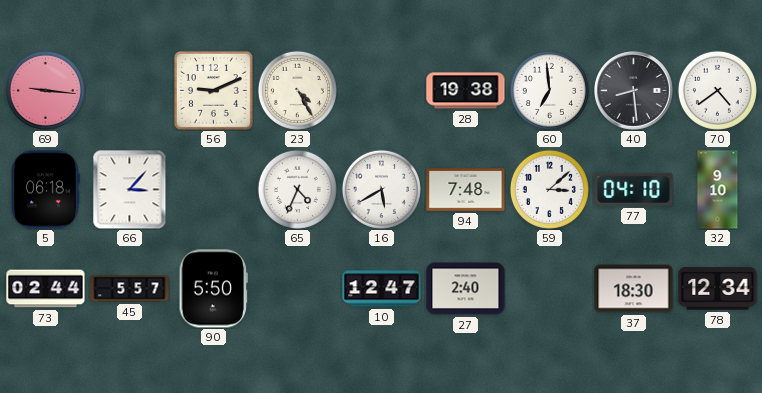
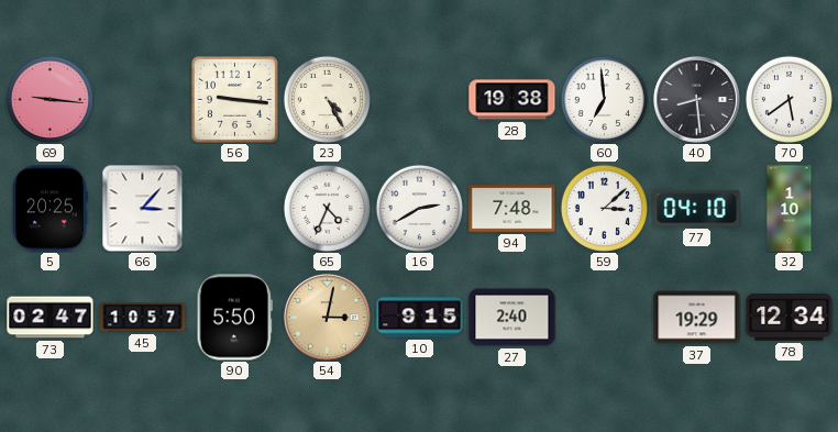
56: 9:11 -> 9:16 (234, 99)
70: 4:39 -> 5:39 (789, 99)
5: 06:18 -> 20:25 (49, 209)
16: 5:40 -> 2:40 (419, 208)
32: 9:10 -> 1:10 (790, 209)
73: 02:44 -> 02:47 (51, 318)
45: 5:57 -> 10:57 (143, 318)
54: none -> 3:02 (328, 318)
10: 12:47 -> 9:15 (420, 318)
37: 18:30 -> 19:29 (697, 318)
